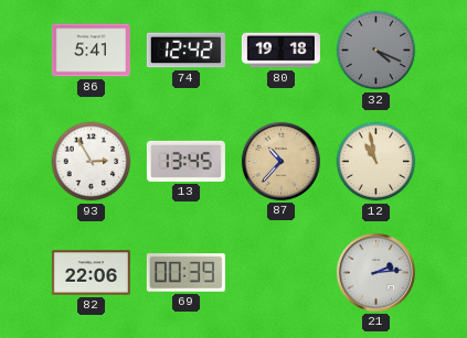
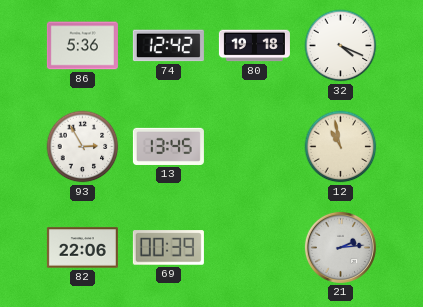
86: 5:41 -> 5:36 (82, 46)
32 dial: grey -> white (341, 46)
87: 10:37 -> none (280, 161)
